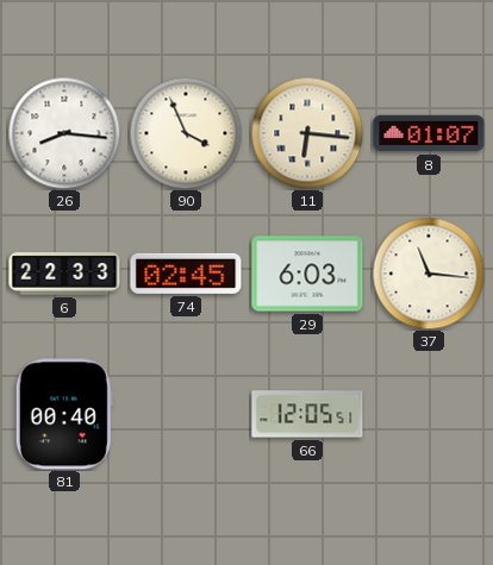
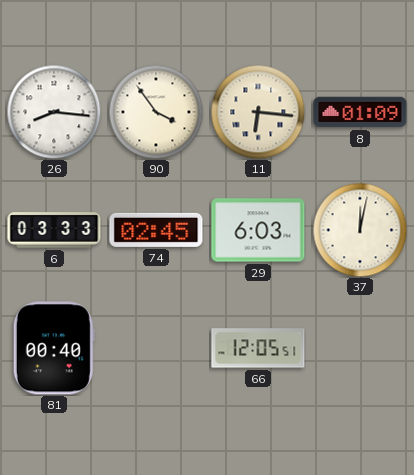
90: 3:56 -> 3:54 (156, 112)
8: 01:07 -> 01:09 (360, 112)
6: 22:33 -> 03:33 (54, 230)
37: 11:16 -> 12:02 (360, 230)
